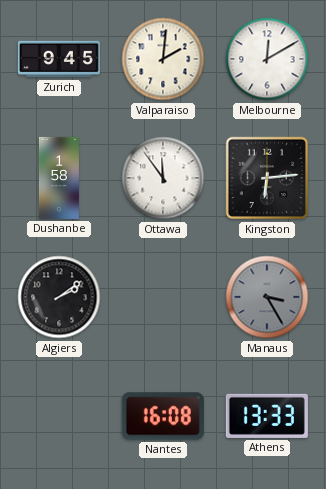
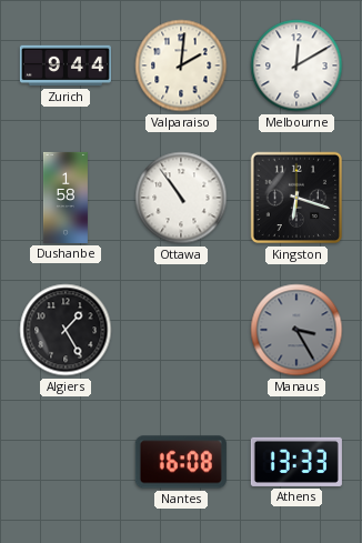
Zurich: 9:45 -> 9:44 (66, 66)
Ottawa: 11:54 -> 10:54 (181, 198)
Kingston: 6:14 -> 6:18 (296, 198)
Algiers: 2:09 -> 1:25 (66, 330)
